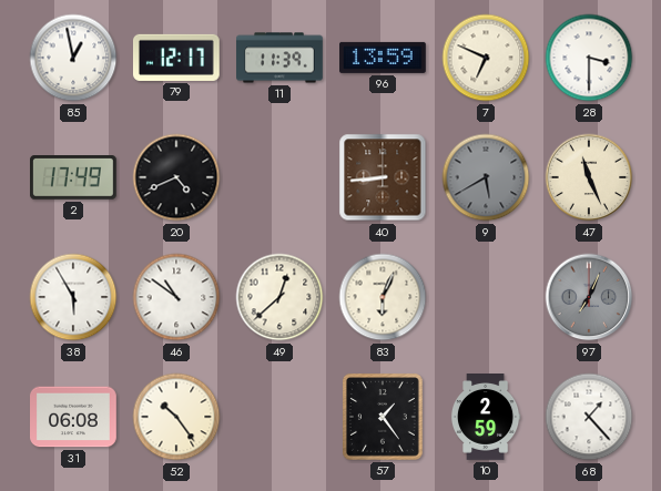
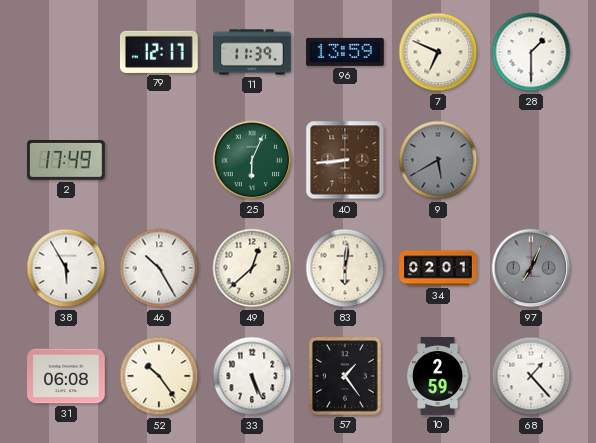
85: 12:58 -> none (73, 58)
28: 3:30 -> 1:30 (531, 52)
20: 4:41 -> none (176, 177)
25: none -> 6:04 (252, 160)
47: 11:26 -> none (589, 177)
46: 10:51 -> 10:25 (159, 268)
83: 6:04 -> 6:01 (345, 268)
34: none -> 02:01 (438, 268)
33: none -> 5:26 (252, 376)
